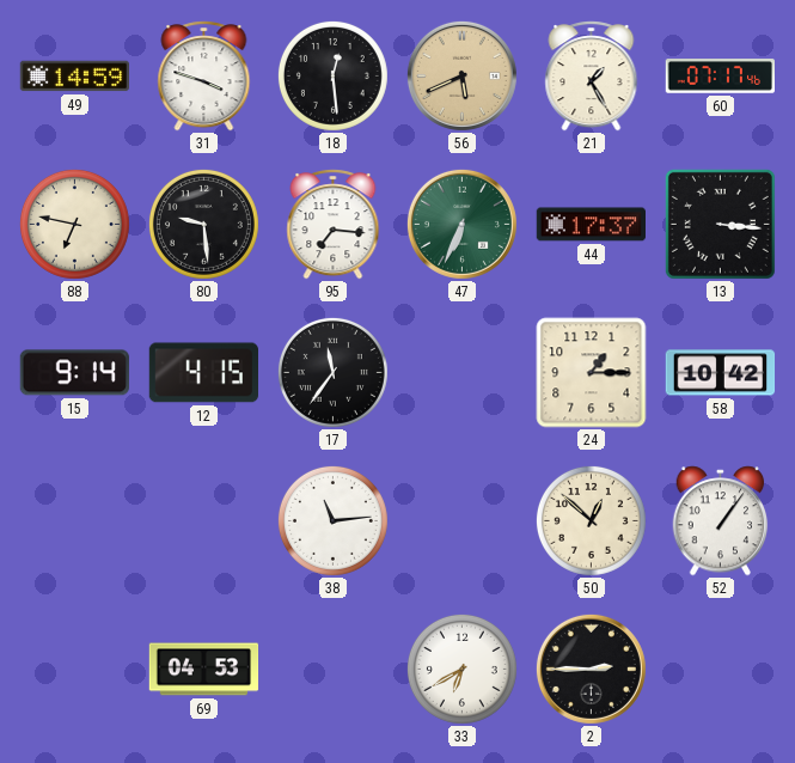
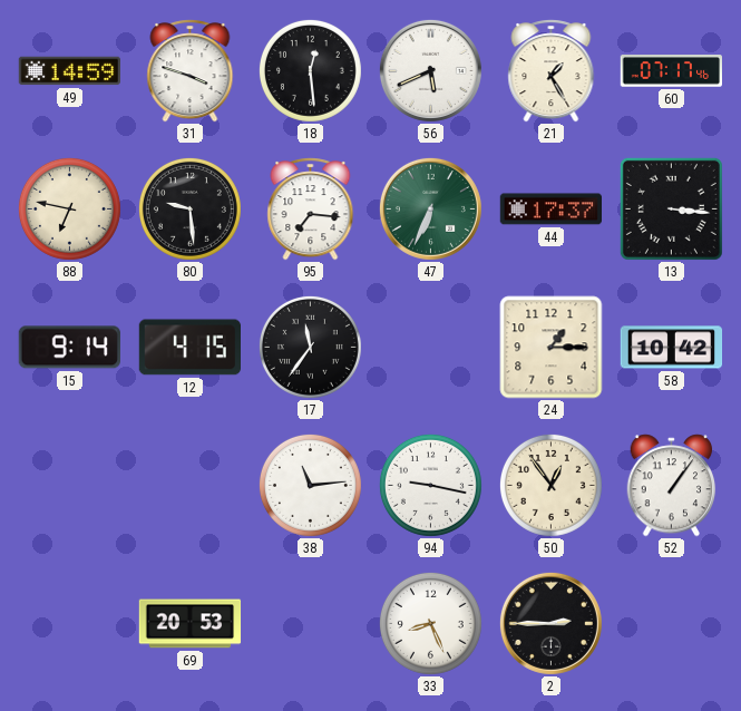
56 dial: champagne -> white (430, 70)
94: none -> 9:17 (430, 485)
50: 12:52 -> 12:54 (550, 485)
69: 04:53 -> 20:53 (191, 624)
33: 6:40 -> 8:26 (430, 623)
